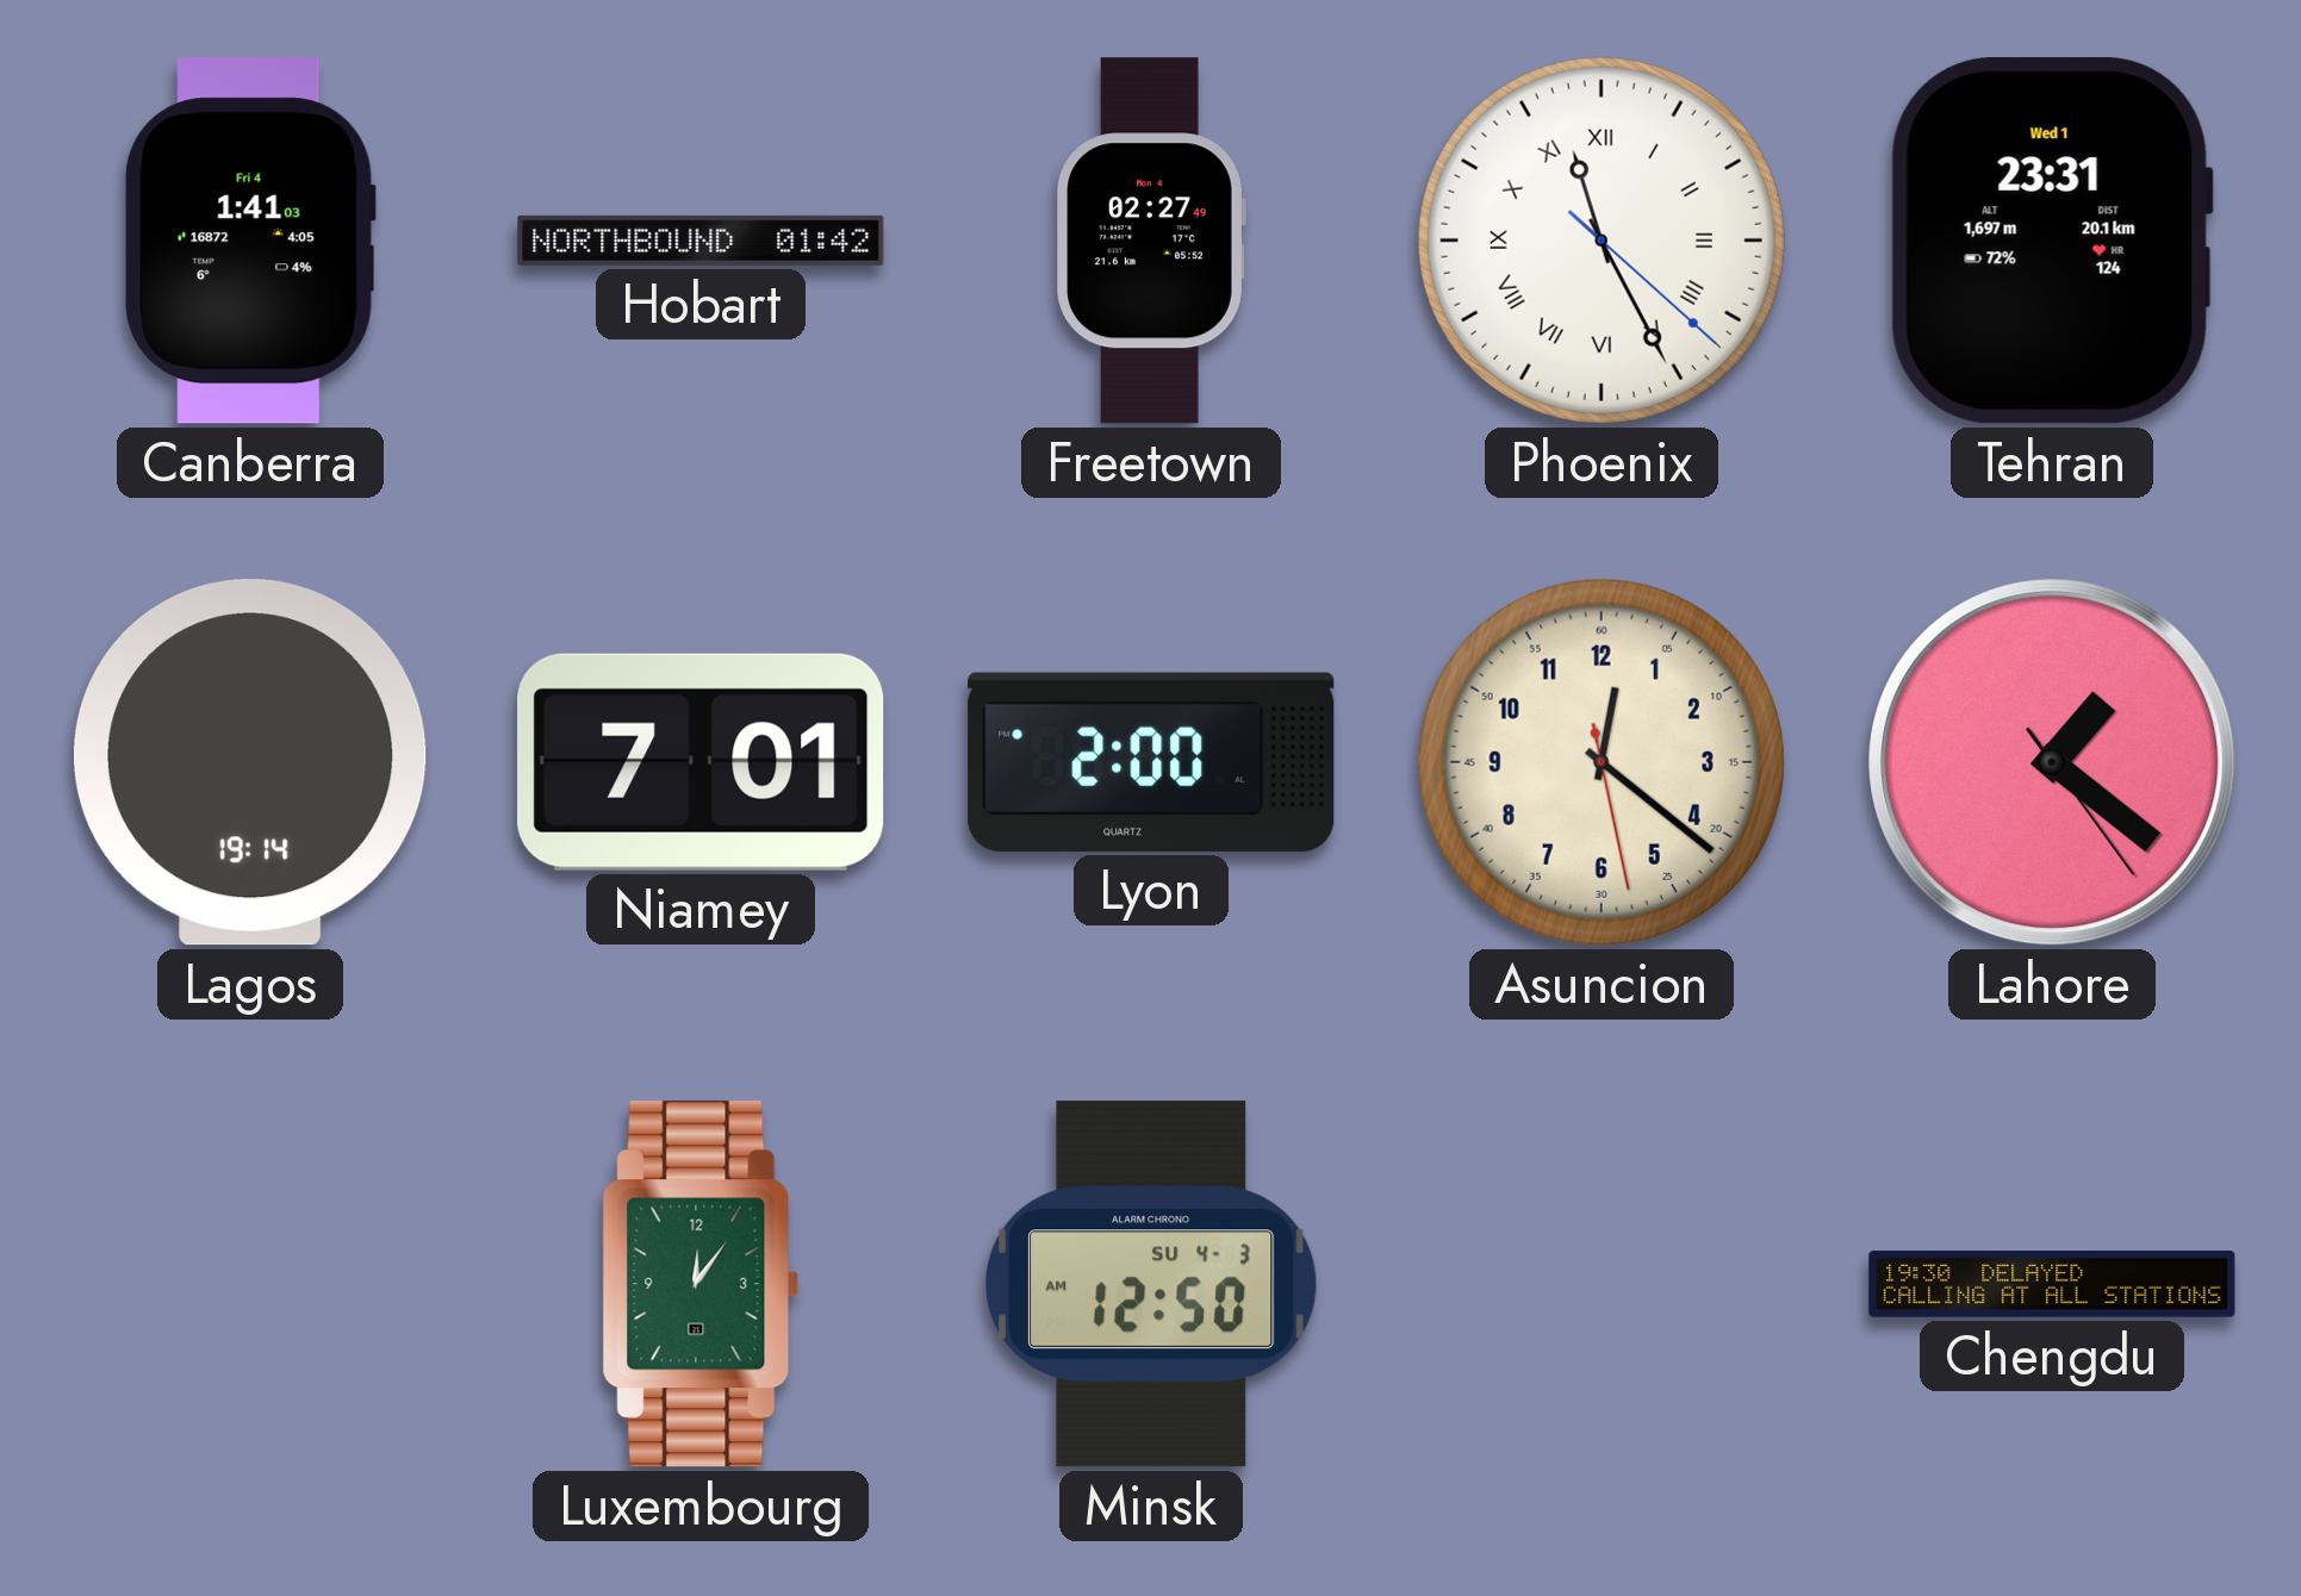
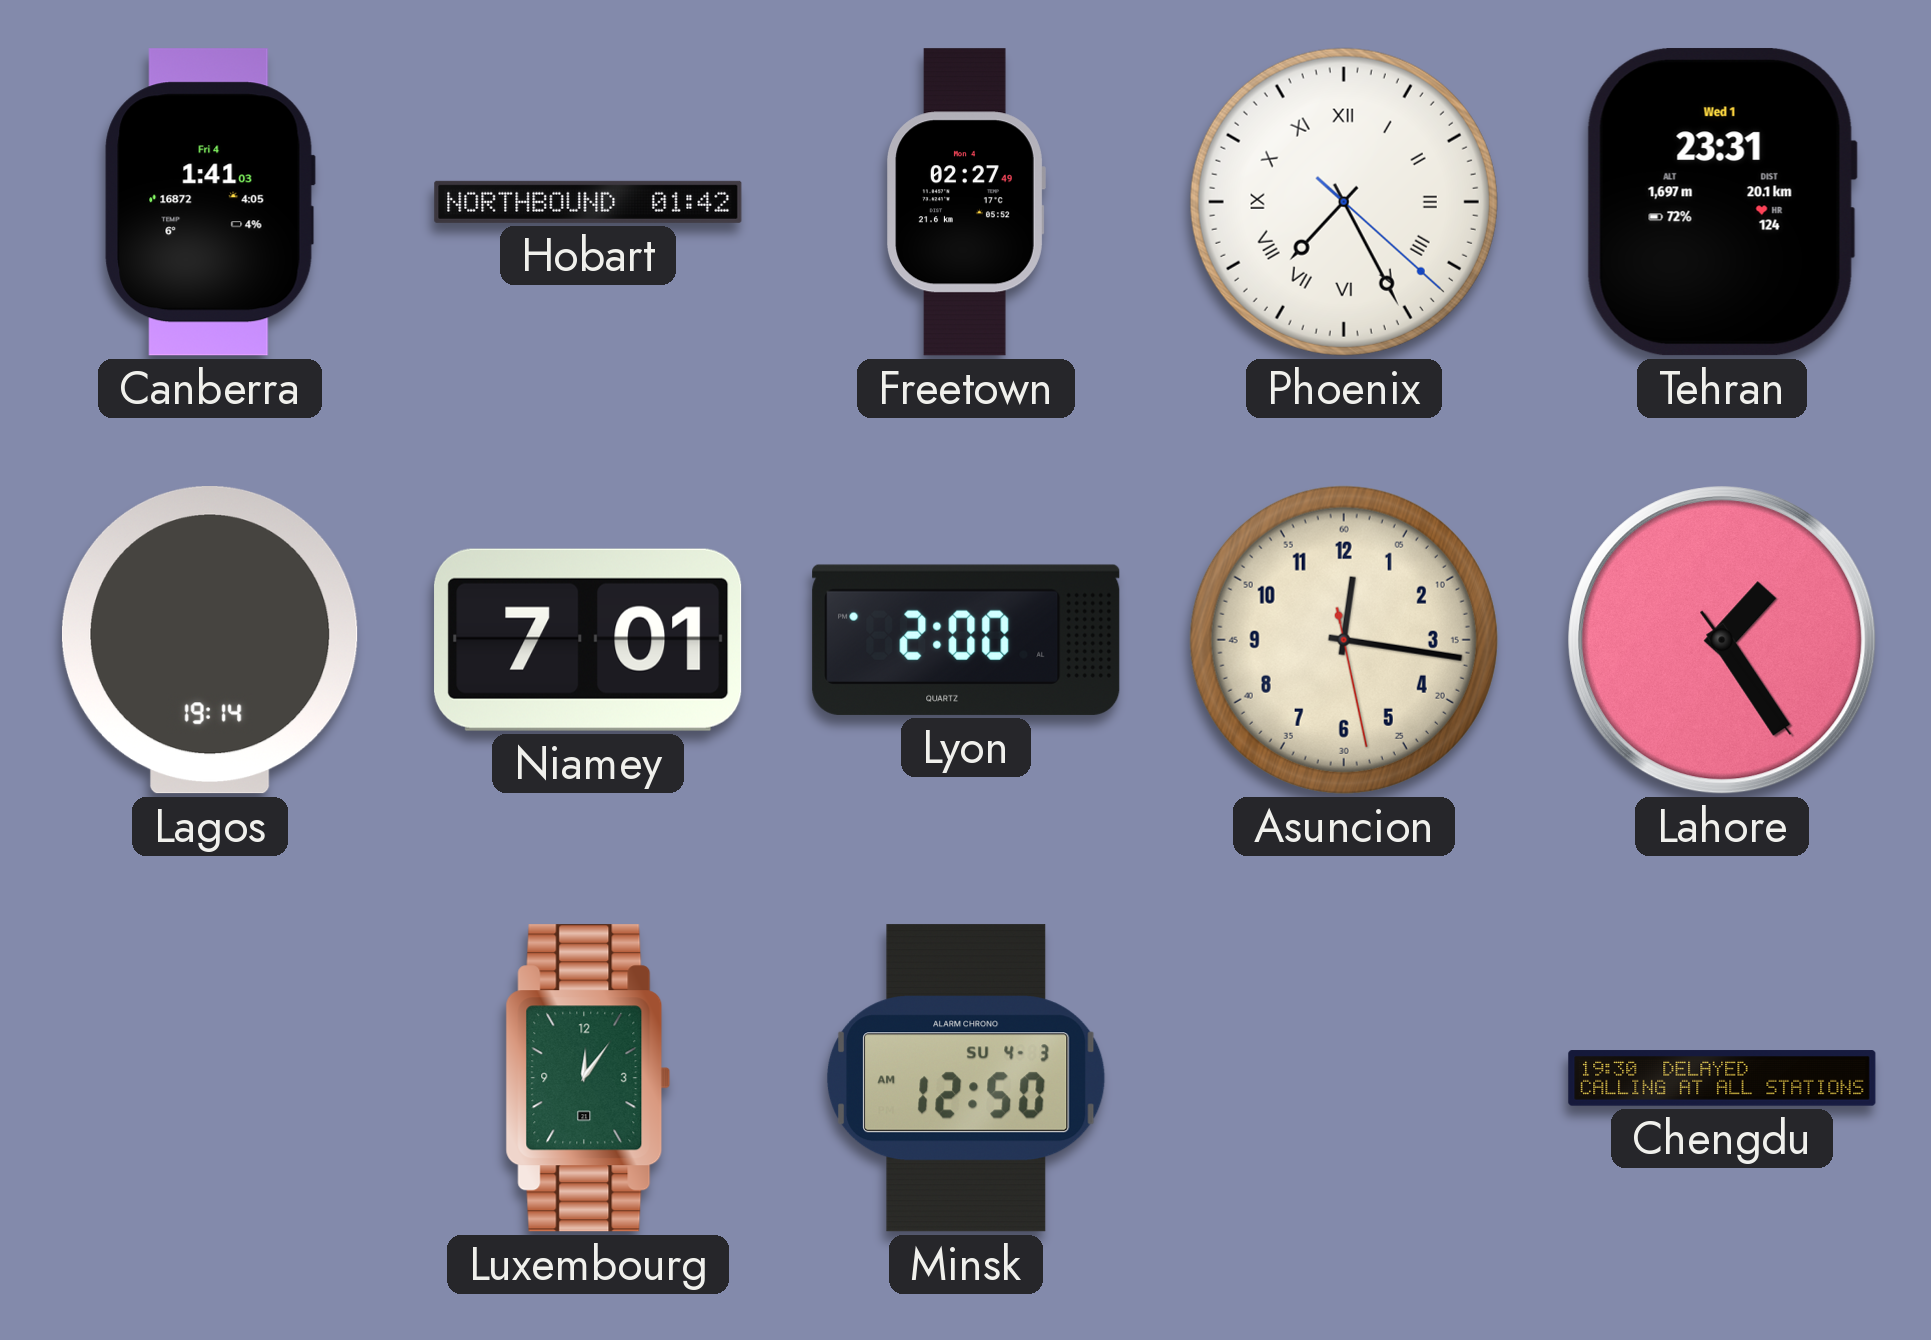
Phoenix: 11:25 -> 7:25 (1344, 202)
Asuncion: 12:21 -> 12:16 (1344, 640)
Lahore: 1:21 -> 1:24 (1722, 640)
